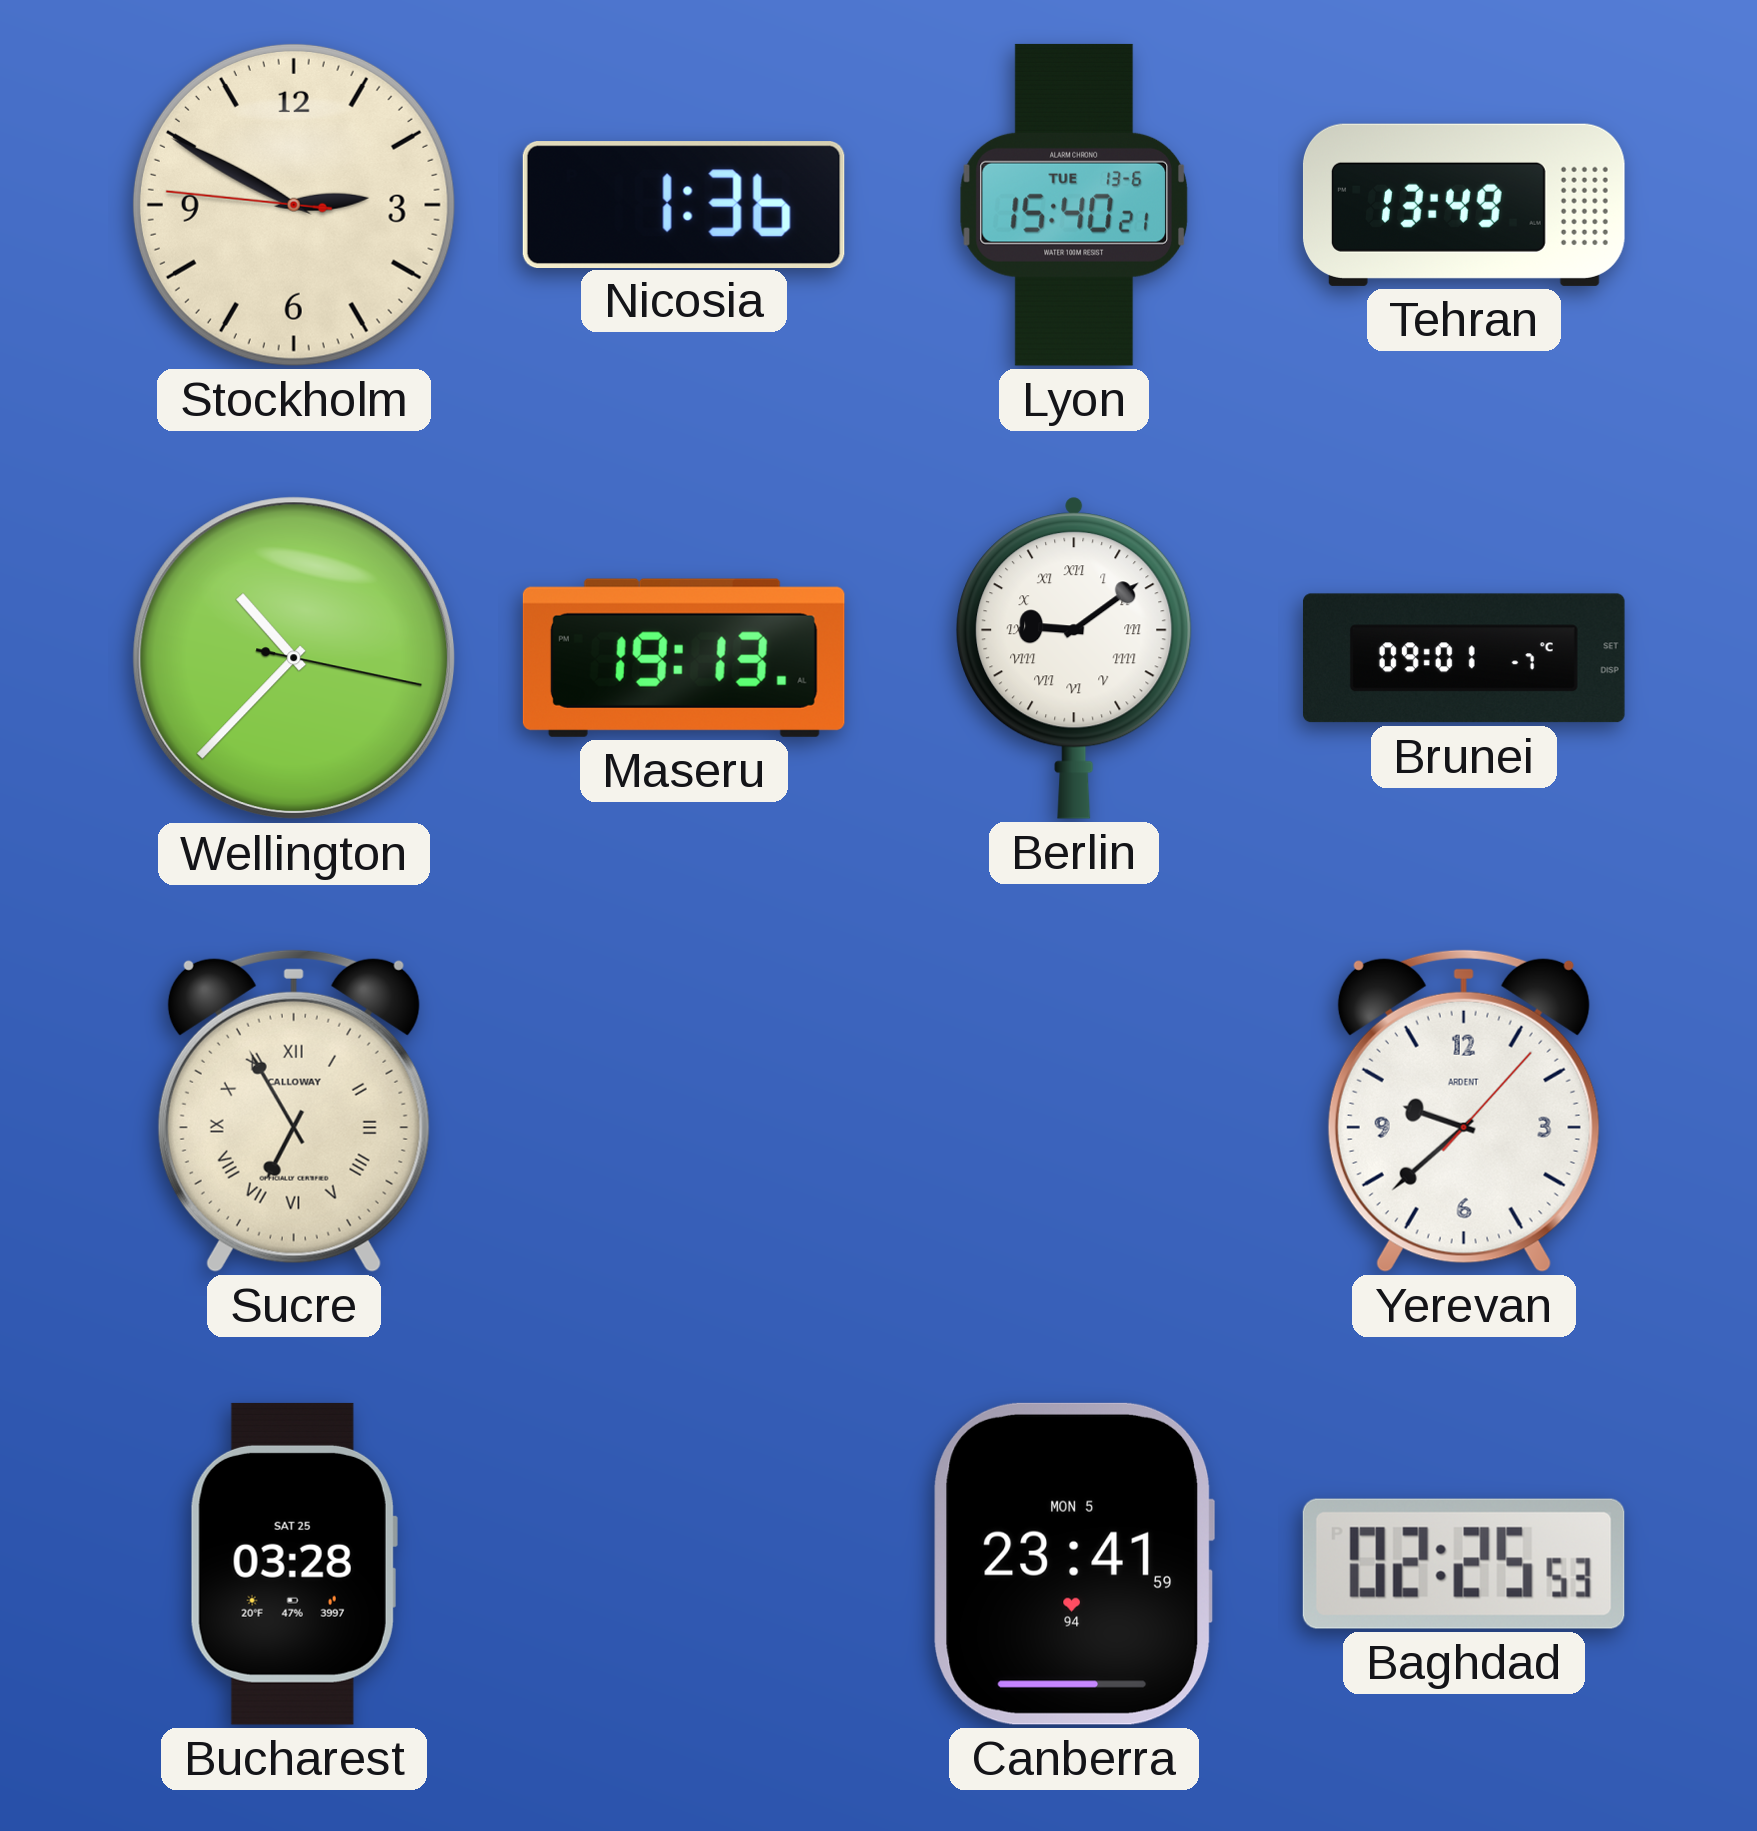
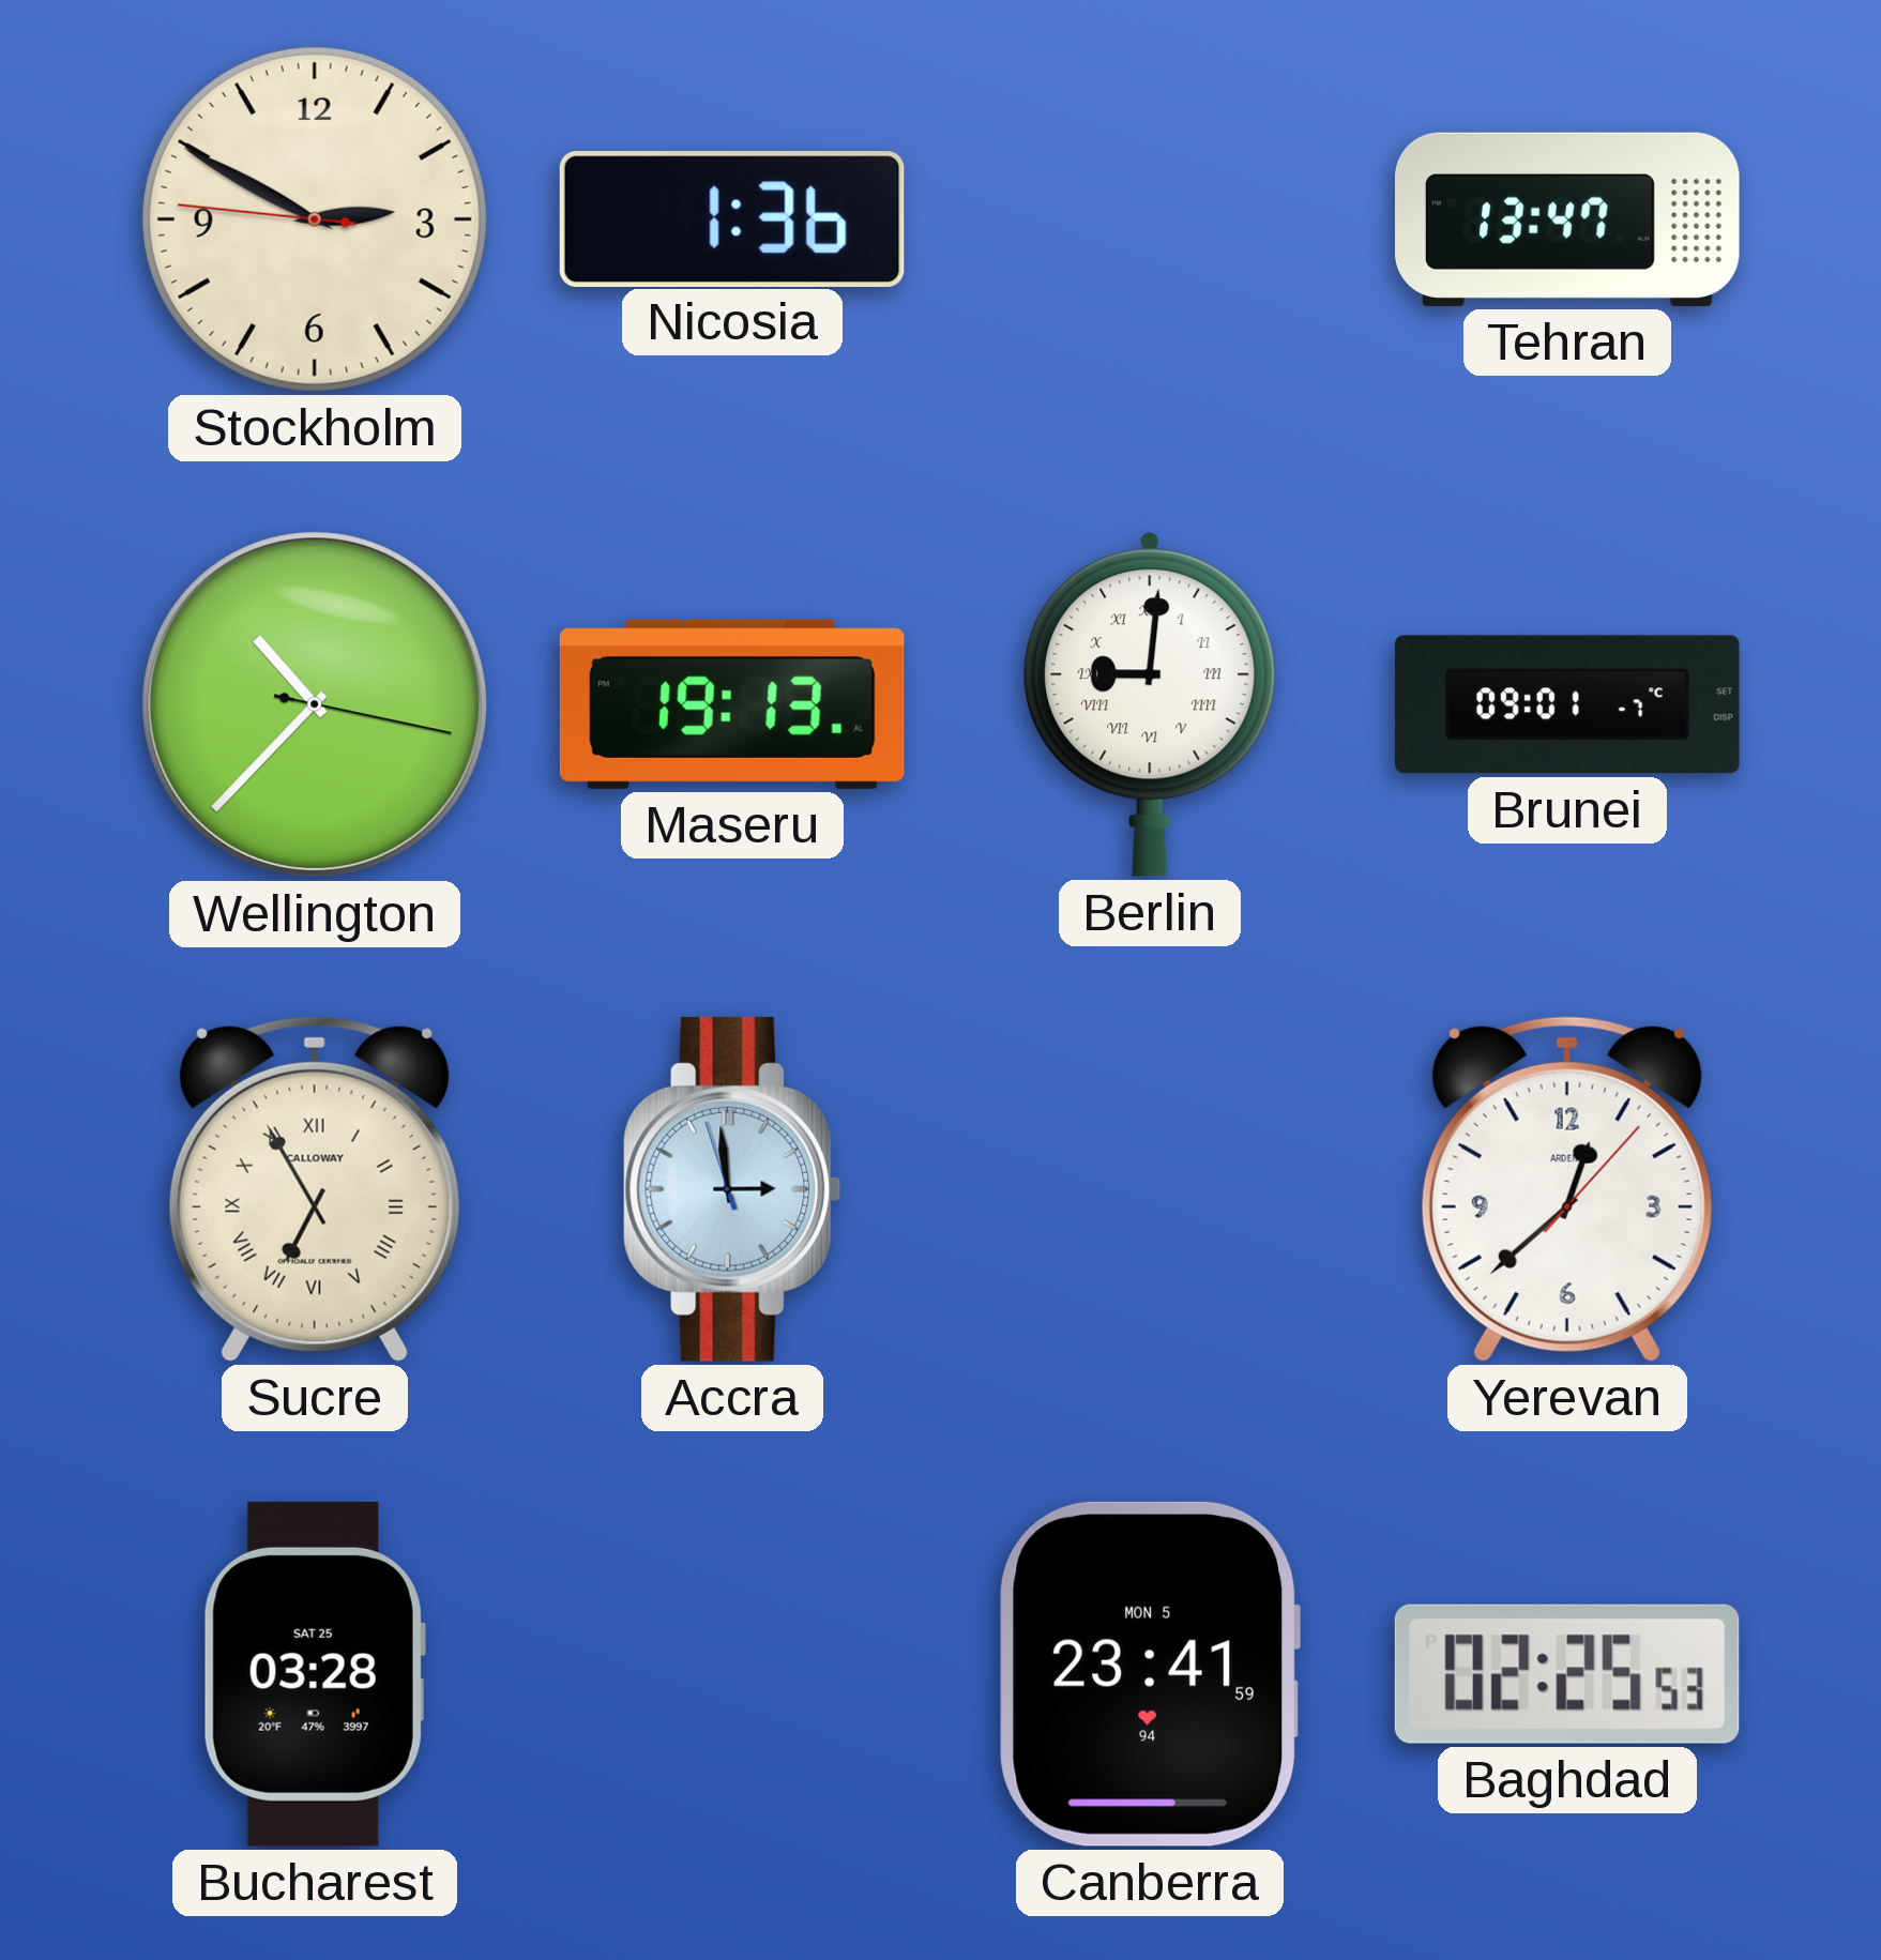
Lyon: 15:40 -> none (1073, 205)
Tehran: 13:49 -> 13:47 (1567, 219)
Berlin: 9:09 -> 9:01 (1150, 704)
Accra: none -> 2:58 (732, 1189)
Yerevan: 9:38 -> 12:38 (1567, 1189)
